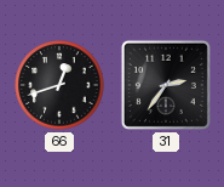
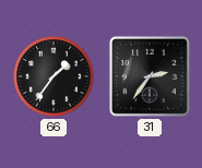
66: 12:42 -> 1:36 (54, 76)
